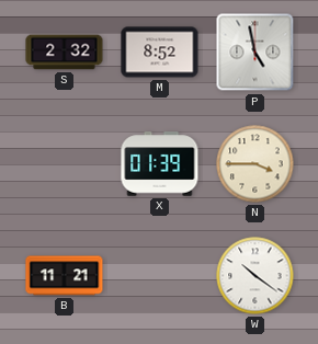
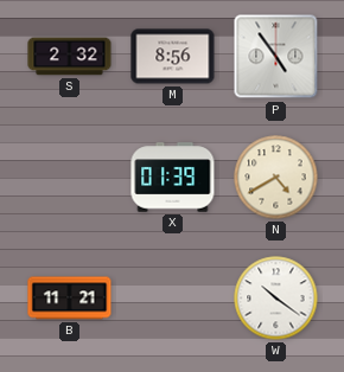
M: 8:52 -> 8:56 (173, 57)
P: 4:58 -> 4:54 (276, 57)
N: 3:45 -> 4:40 (276, 178)
